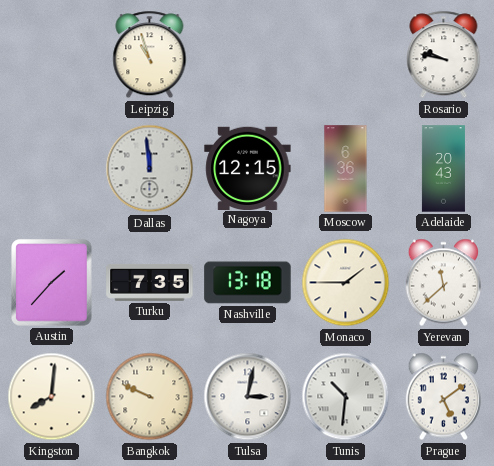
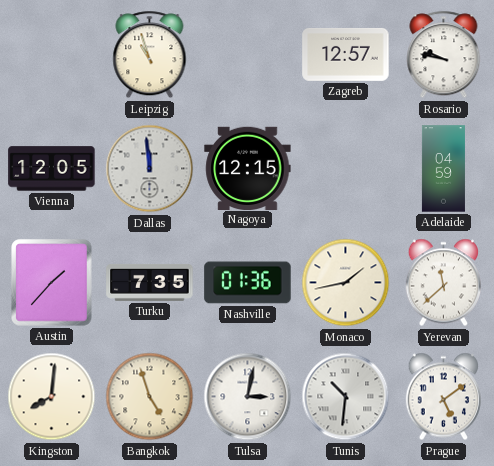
Zagreb: none -> 12:57 (346, 55)
Vienna: none -> 12:05 (52, 169)
Moscow: 6:36 -> none (346, 169)
Adelaide: 20:43 -> 04:59 (443, 169)
Nashville: 13:18 -> 01:36 (248, 283)
Monaco: 1:45 -> 1:43 (346, 283)
Bangkok: 9:49 -> 4:57 (150, 397)
